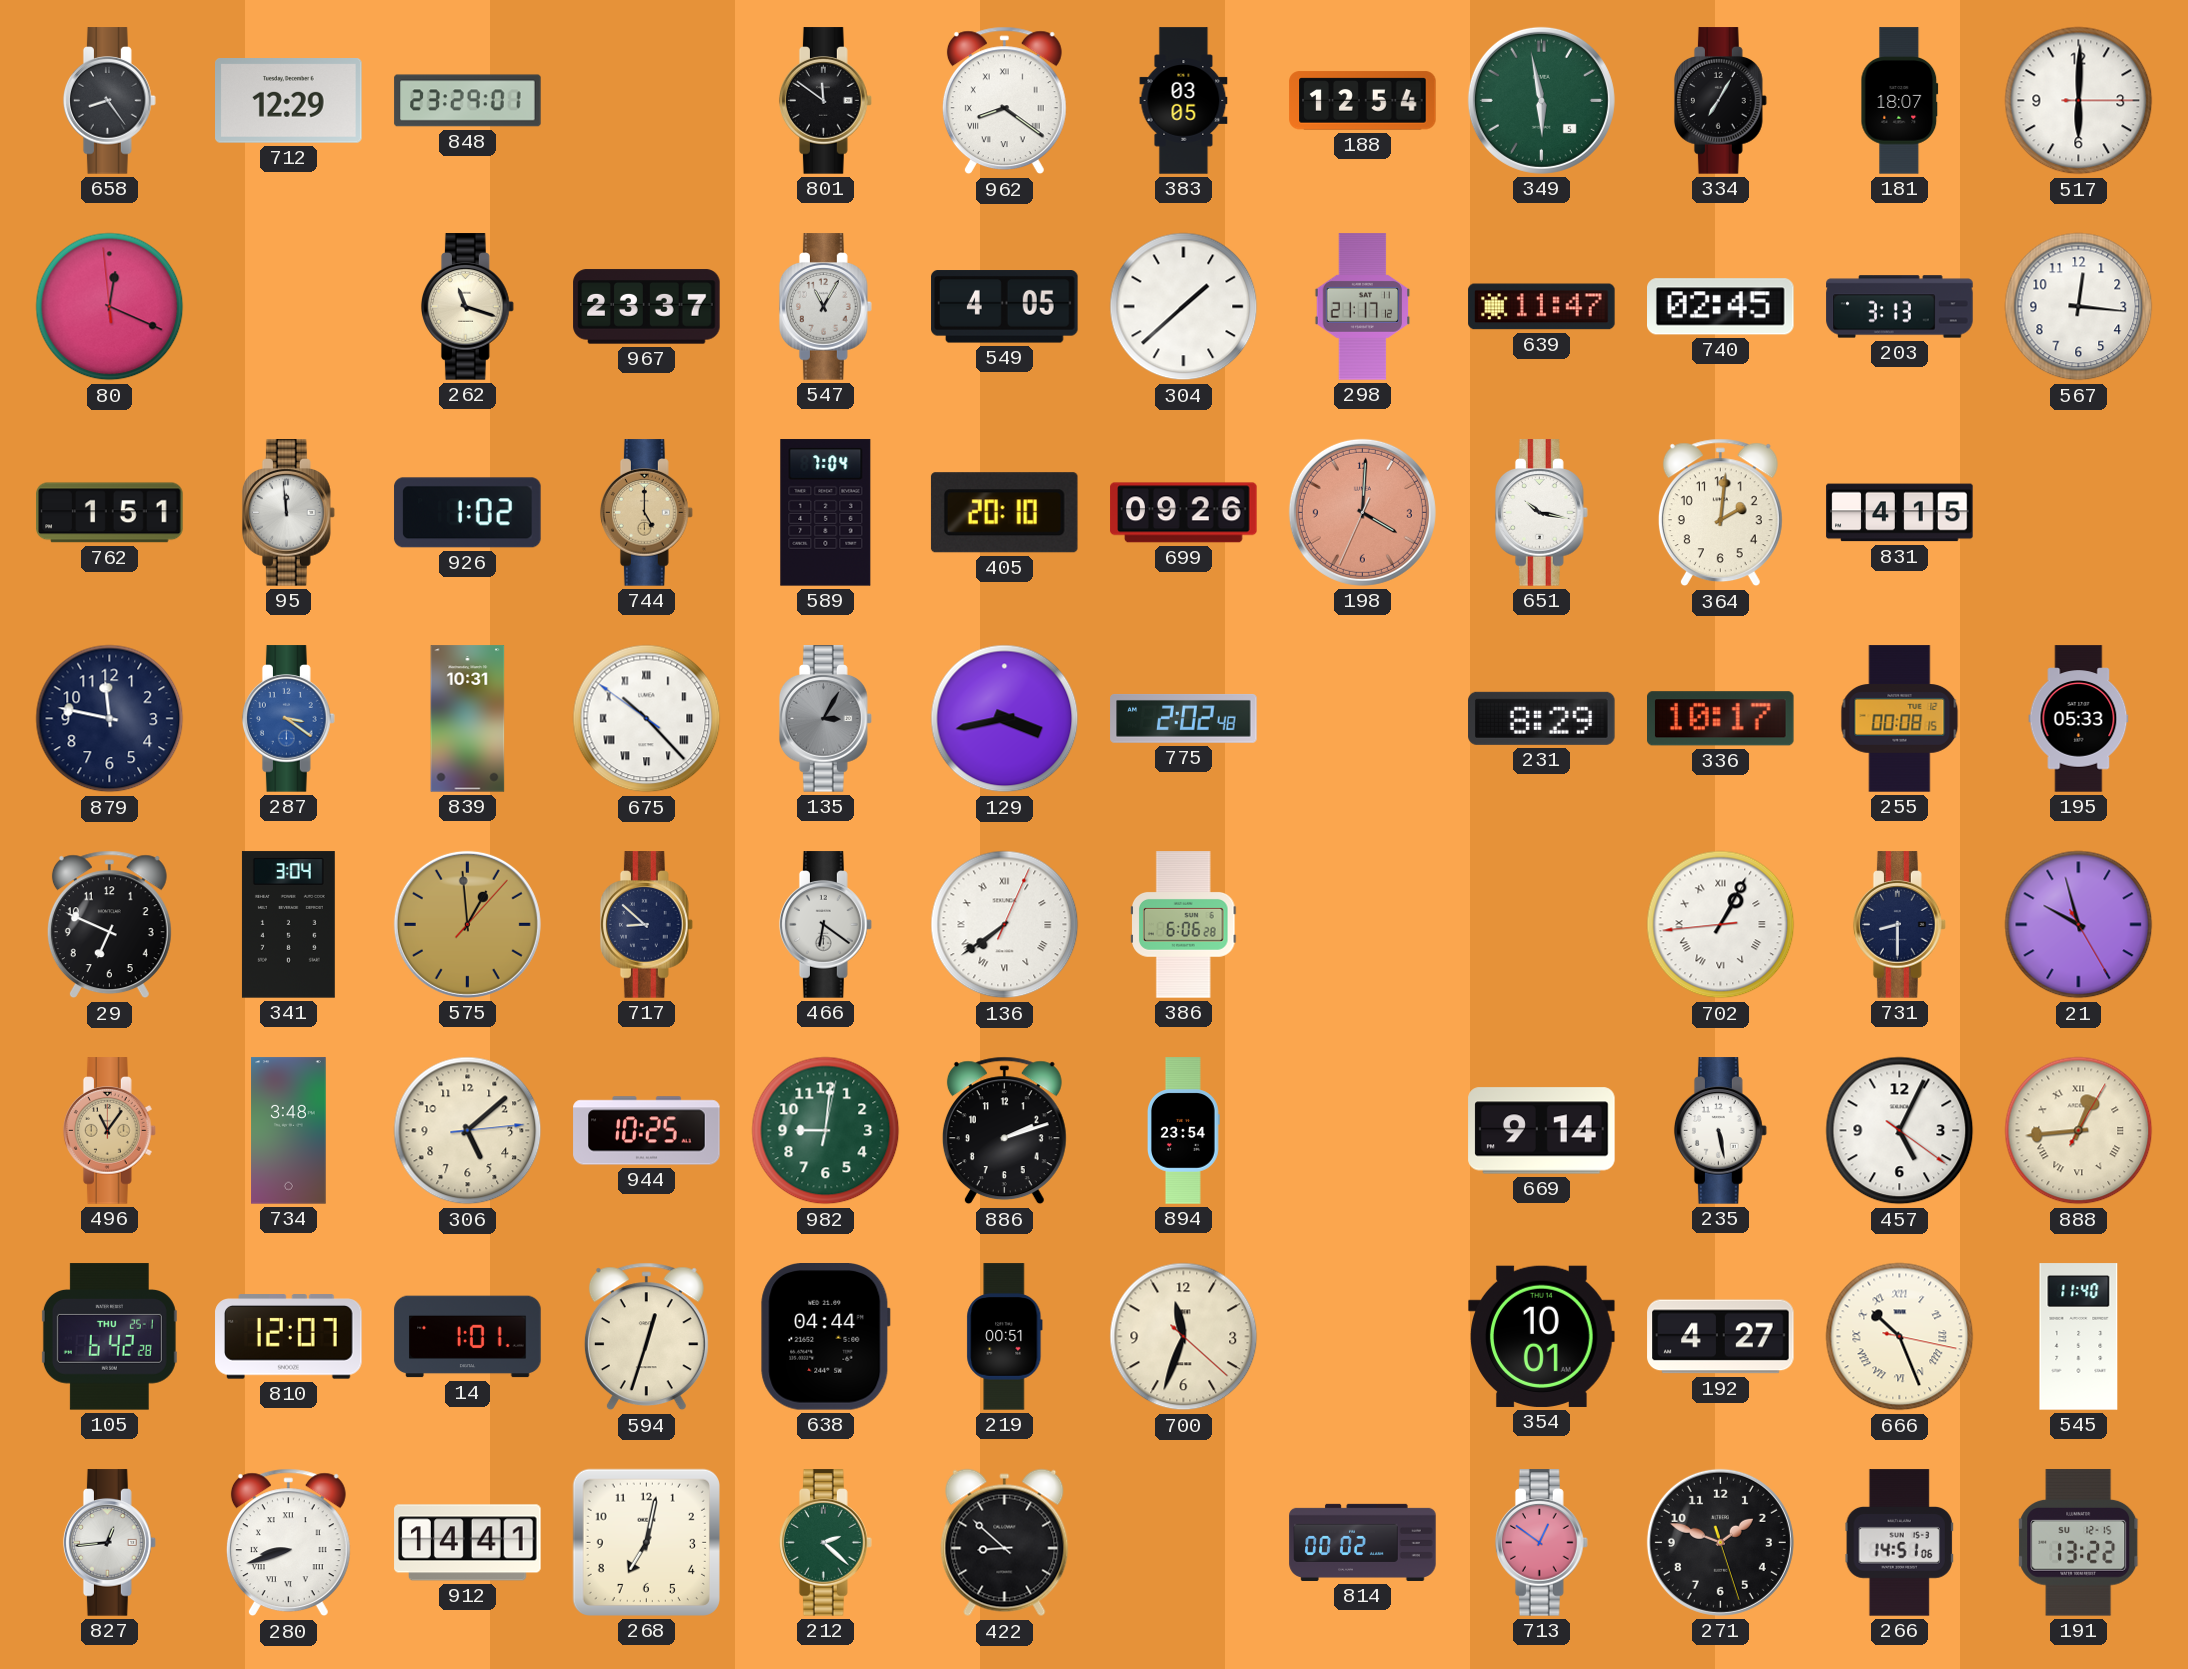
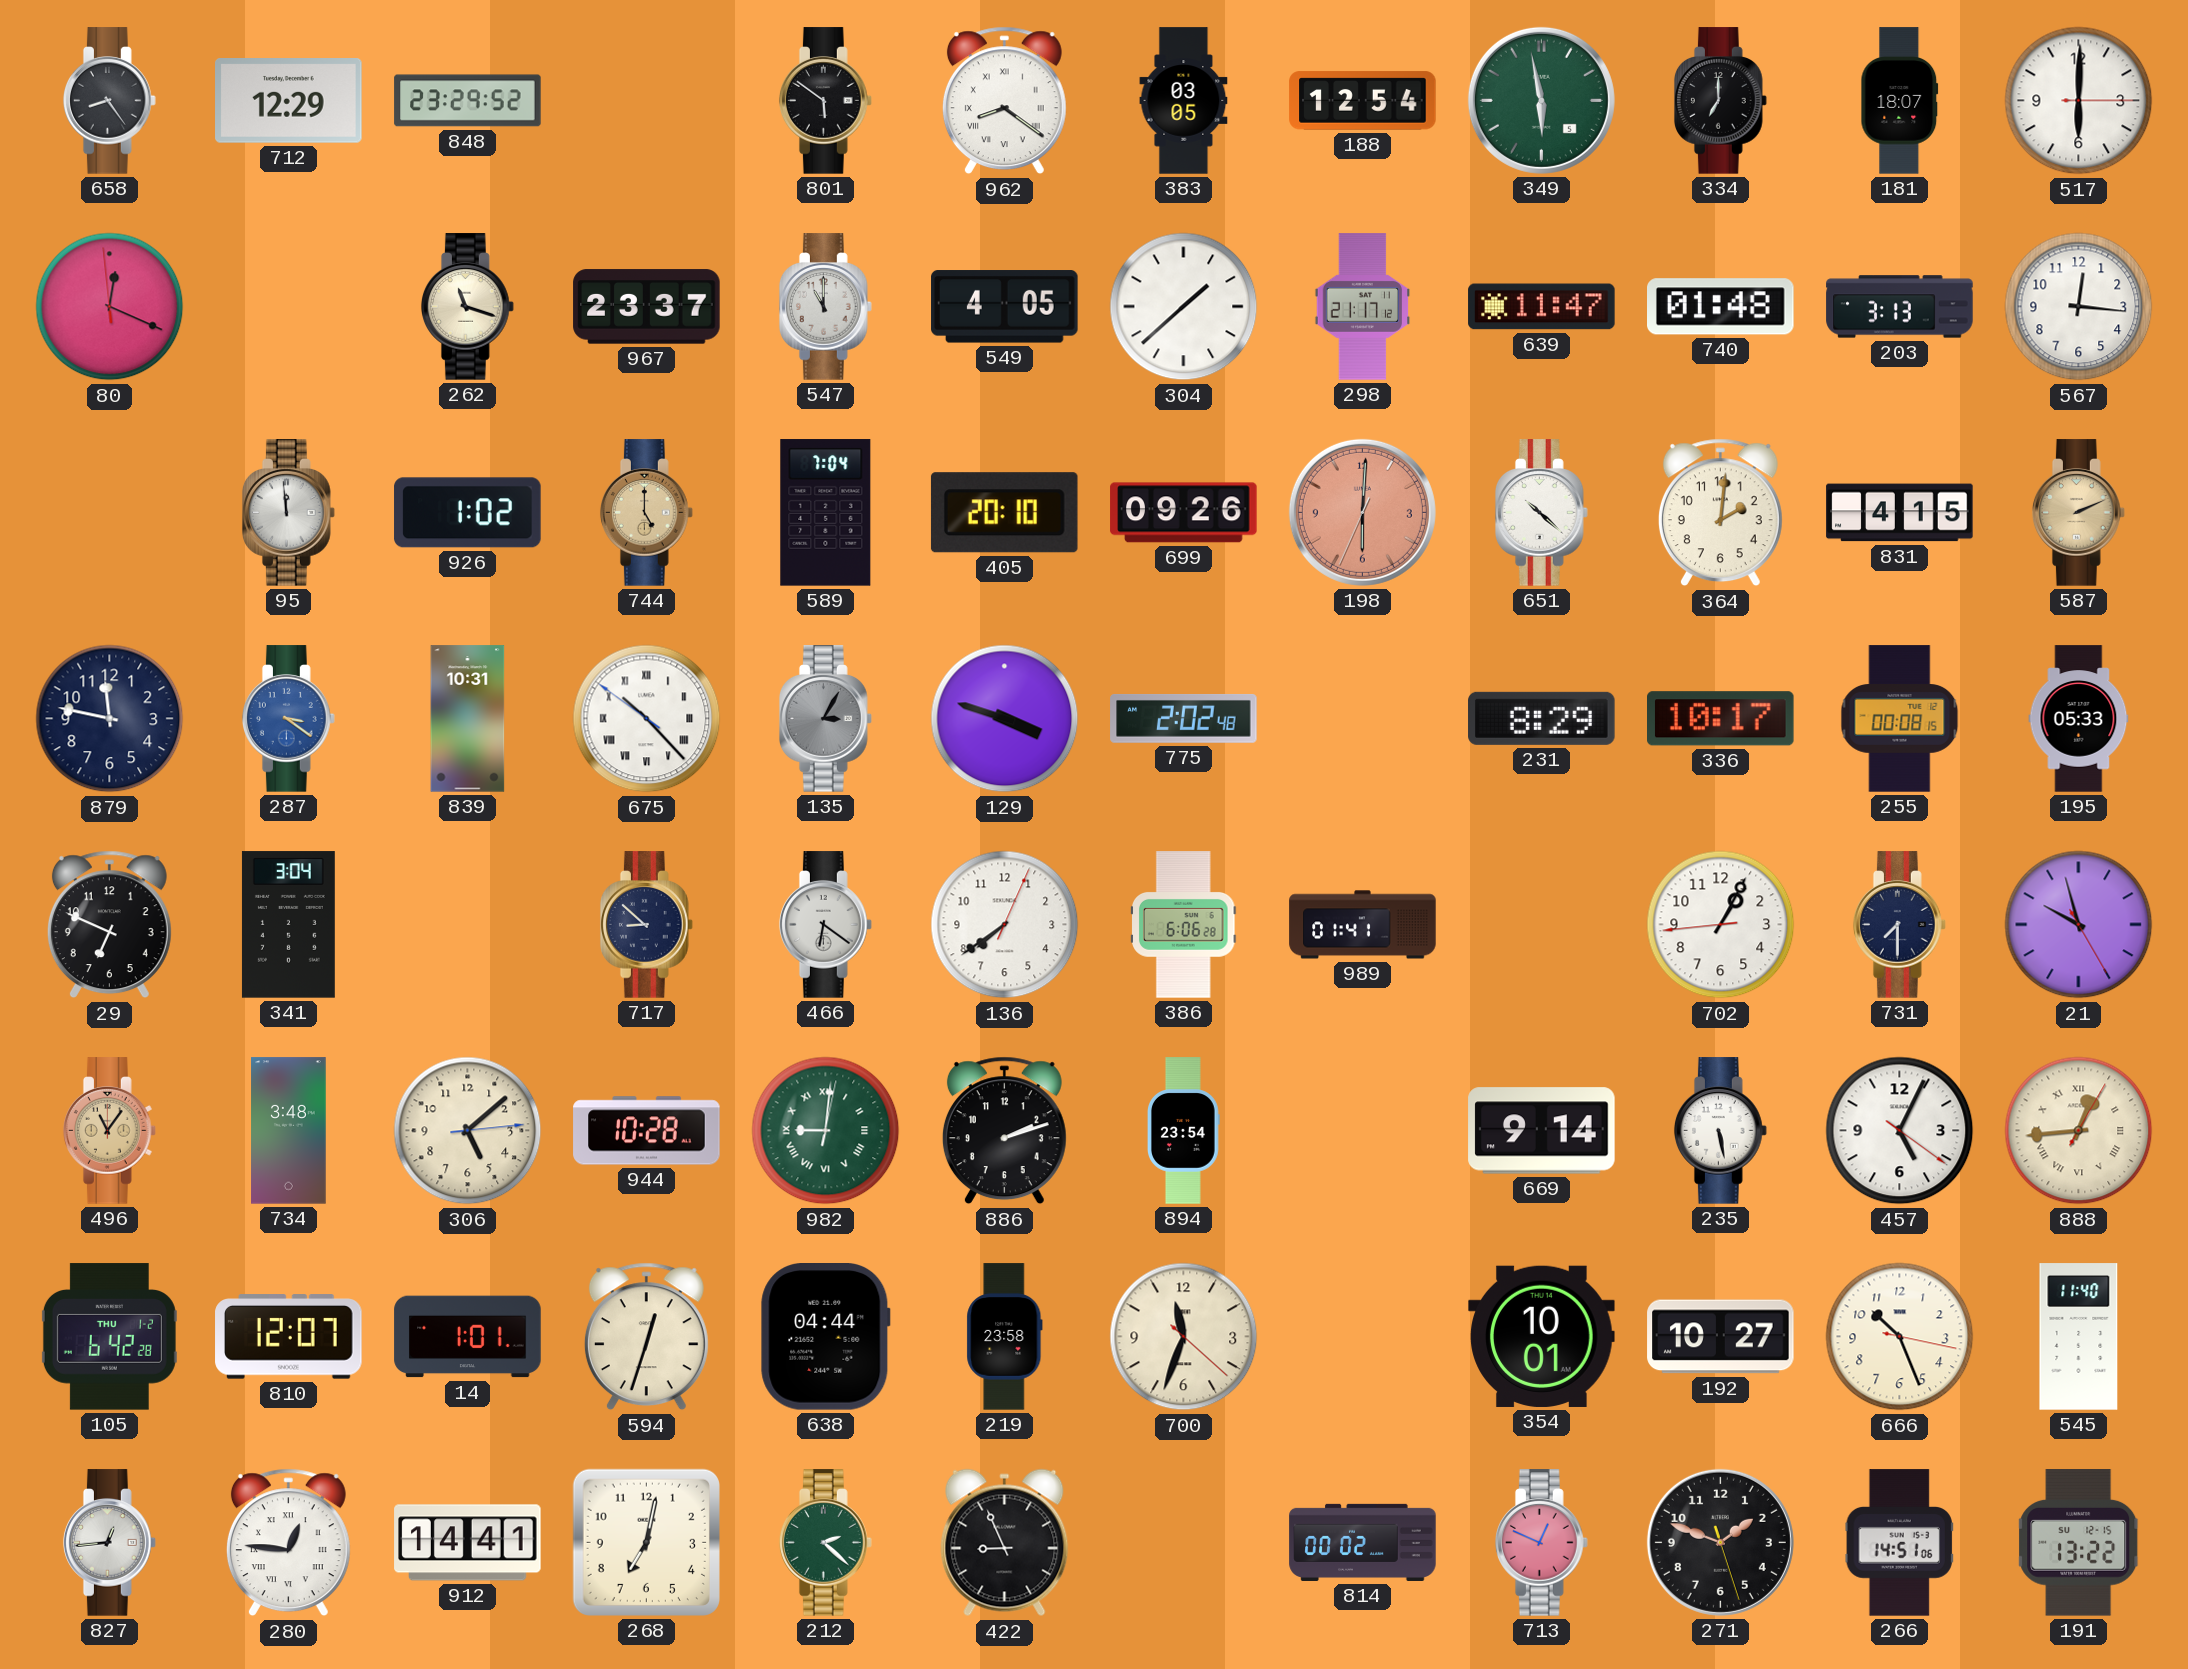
848: 23:29:01 -> 23:29:52 (468, 101)
801: 11:51 -> 5:51 (826, 101)
334: 7:05 -> 7:00 (1721, 101)
547: 11:05 -> 11:00 (826, 307)
740: 02:45 -> 01:48 (1721, 307)
762: 1:51 -> none (110, 513)
198: 4:00 -> 6:00 (1362, 512)
651: 10:17 -> 10:22 (1542, 513)
587: none -> 2:11 (2079, 513)
129: 3:43 -> 3:48 (1005, 719)
575: 12:59 -> none (467, 924)
136 numerals: Roman -> Arabic (1005, 925)
989: none -> 01:41 (1363, 925)
702 numerals: Roman -> Arabic (1721, 925)
731: 8:30 -> 7:30 (1900, 925)
944: 10:25 -> 10:28 (647, 1131)
982 numerals: Arabic -> Roman (826, 1131)
105 date: THU 25-1 -> THU 1-2 (109, 1337)
219: 00:51 -> 23:58 (1005, 1337)
192: 4:27 -> 10:27 (1721, 1337)
666 numerals: Roman -> Arabic (1900, 1337)
280: 8:42 -> 12:46 (288, 1543)
422: 8:52 -> 8:56 (1005, 1543)
713: 12:51 -> 12:49 (1542, 1543)
